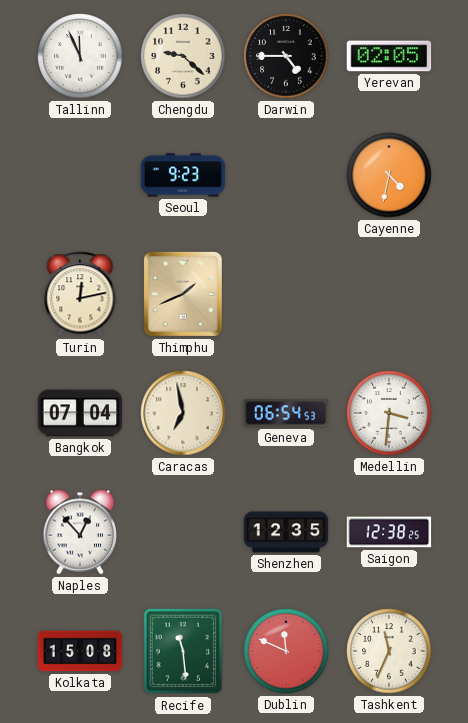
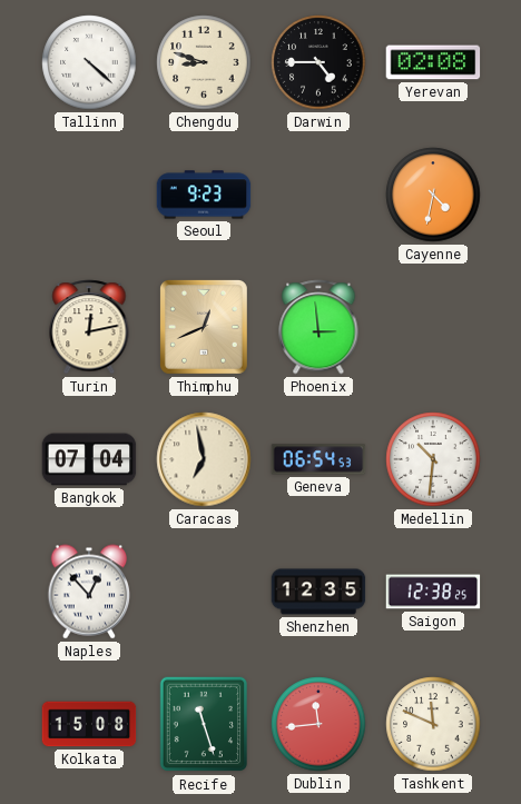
Tallinn: 11:56 -> 4:22 (89, 62)
Chengdu: 9:22 -> 8:48 (204, 62)
Yerevan: 02:05 -> 02:08 (433, 62)
Thimphu: 1:41 -> 12:41 (204, 327)
Phoenix: none -> 2:59 (318, 327)
Medellin: 3:31 -> 10:31 (433, 459)
Recife: 11:29 -> 11:27 (204, 724)
Dublin: 11:49 -> 11:44 (318, 724)
Tashkent: 11:34 -> 11:49 (433, 724)
